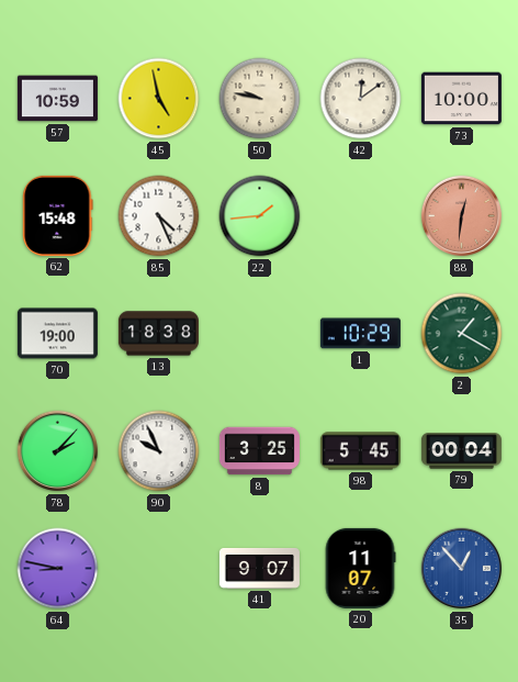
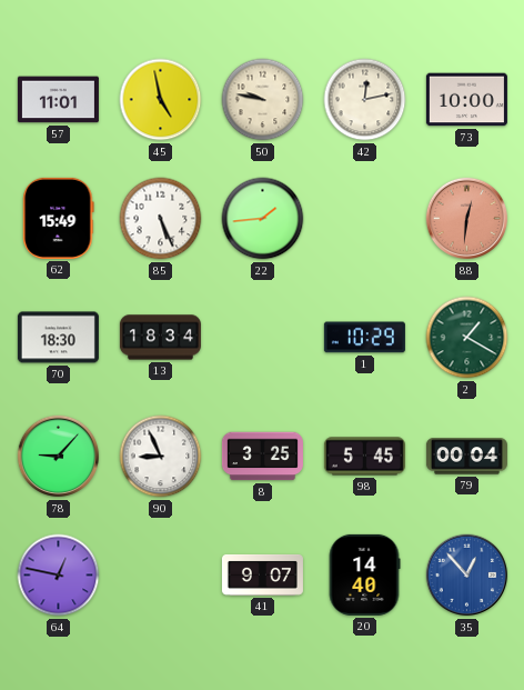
57: 10:59 -> 11:01 (58, 100)
42: 12:09 -> 12:13 (365, 100)
62: 15:48 -> 15:49 (59, 218)
85: 4:26 -> 5:26 (161, 219)
70: 19:00 -> 18:30 (58, 338)
13: 18:38 -> 18:34 (160, 338)
78: 2:07 -> 9:07 (59, 457)
90: 9:56 -> 8:56 (161, 457)
64: 8:47 -> 12:47 (59, 576)
20: 11:07 -> 14:40 (364, 574)
